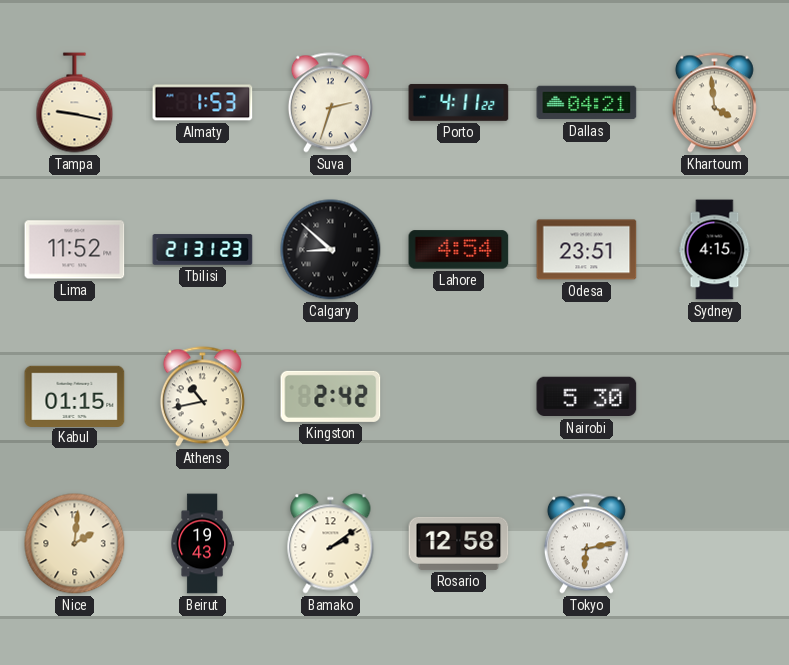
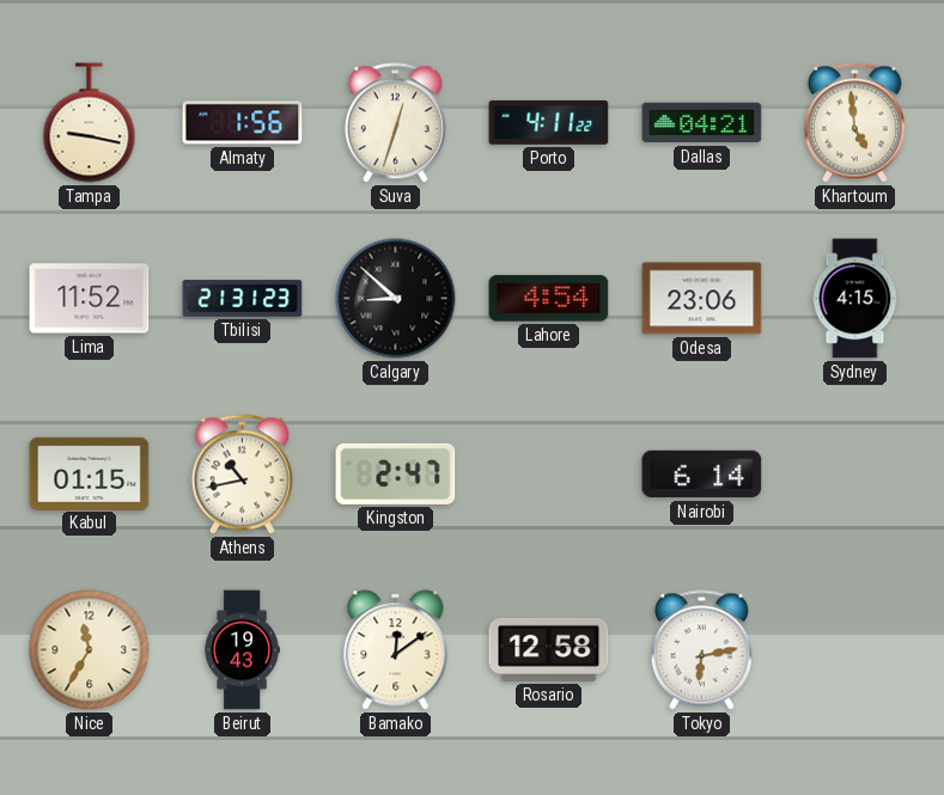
Almaty: 1:53 -> 1:56 (243, 123)
Suva: 2:33 -> 12:33 (395, 123)
Khartoum: 3:59 -> 4:59 (854, 123)
Odesa: 23:51 -> 23:06 (702, 299)
Kingston: 2:42 -> 2:47 (396, 473)
Nairobi: 5:30 -> 6:14 (702, 475)
Nice: 2:01 -> 11:35 (90, 650)
Bamako: 2:09 -> 12:09 (396, 650)
